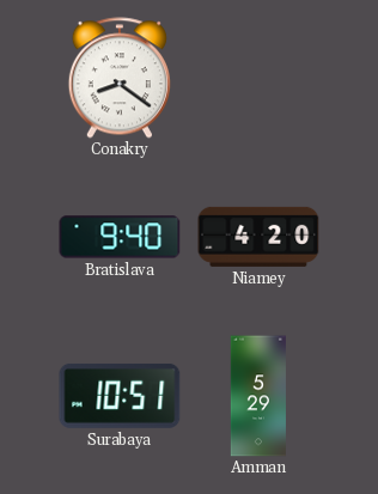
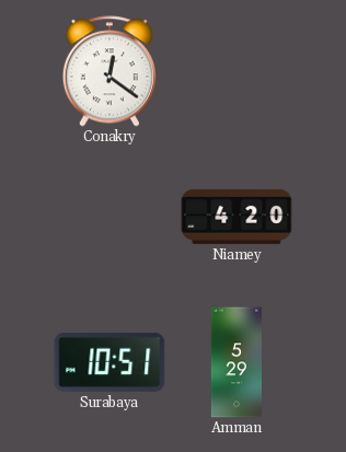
Conakry: 8:21 -> 12:21 (109, 71)
Bratislava: 9:40 -> none (120, 237)
